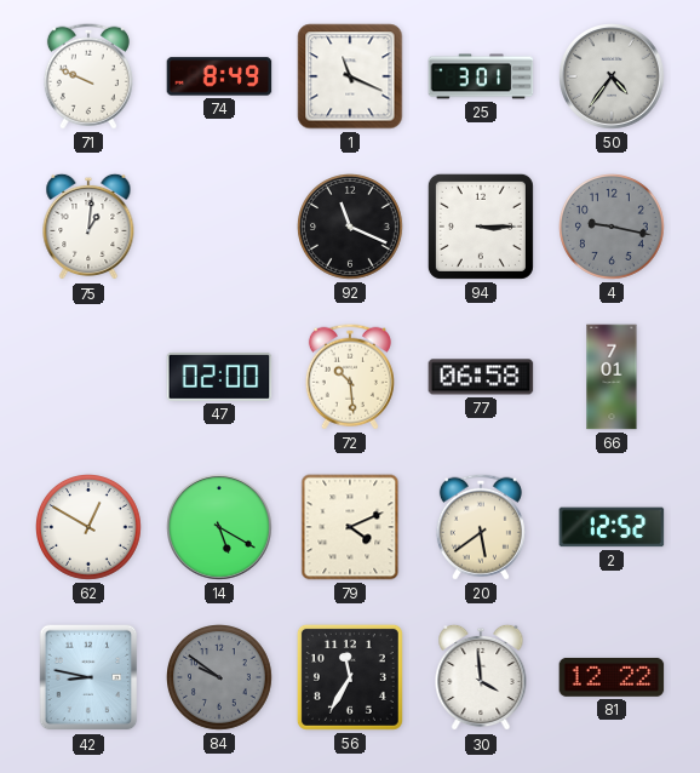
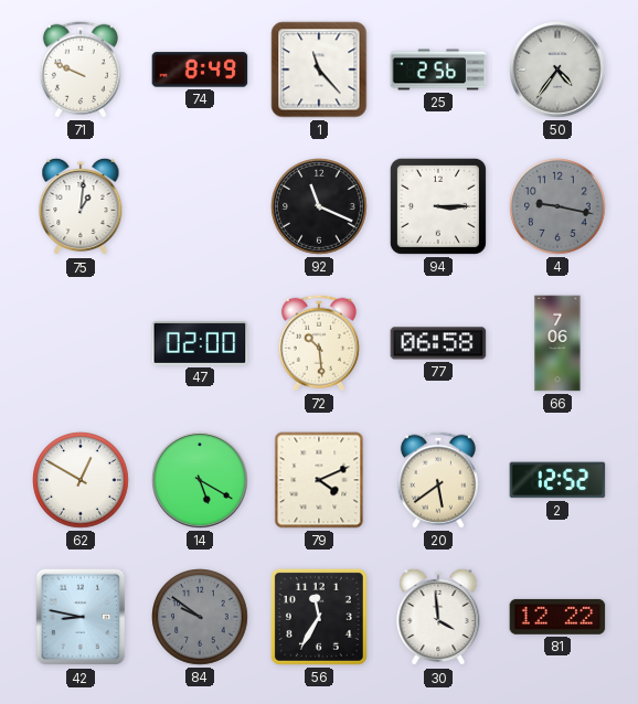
1: 11:19 -> 11:23 (319, 70)
25: 3:01 -> 2:56 (438, 70)
66: 7:01 -> 7:06 (557, 343)
